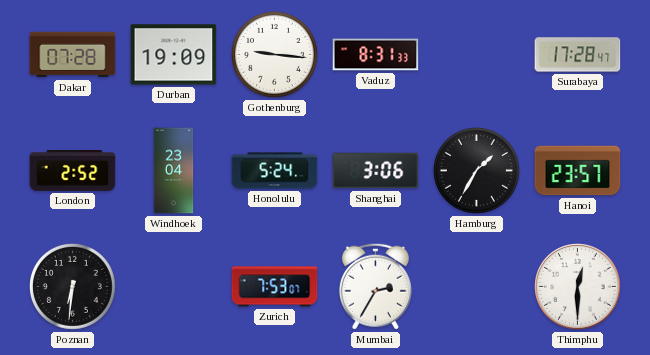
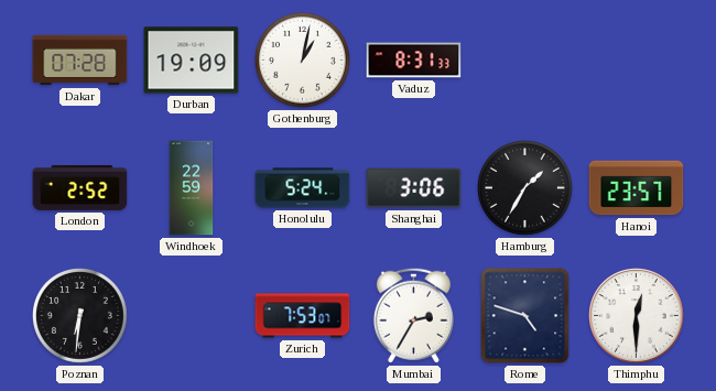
Gothenburg: 9:16 -> 1:02 (302, 59)
Surabaya: 17:28 -> none (578, 55)
Windhoek: 23:04 -> 22:59 (192, 188)
Rome: none -> 4:48 (525, 316)
